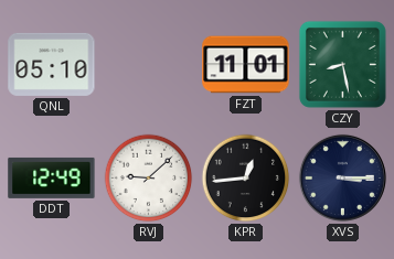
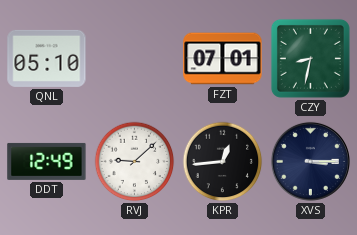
FZT: 11:01 -> 07:01 (223, 59)
CZY: 8:28 -> 8:32 (310, 58)
